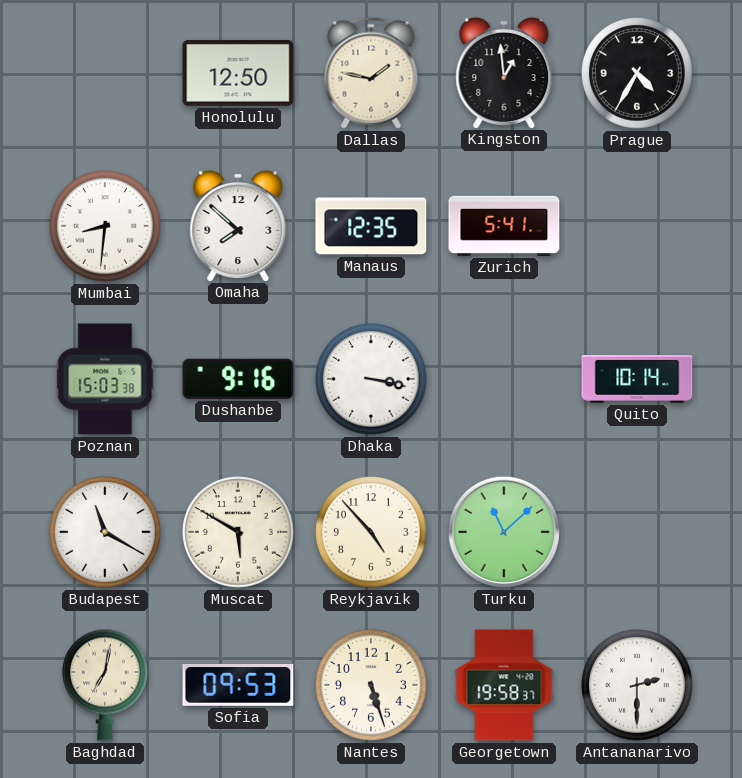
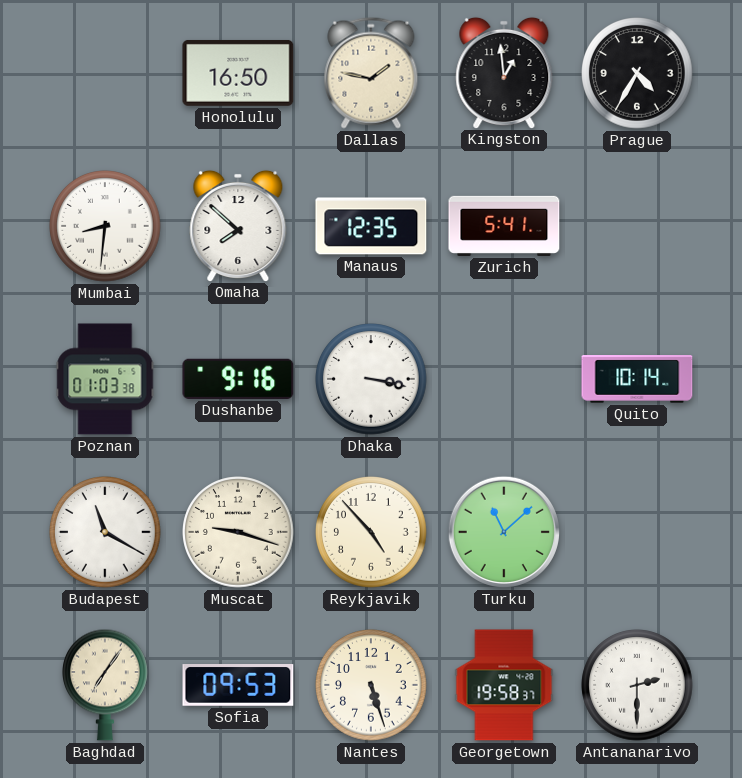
Honolulu: 12:50 -> 16:50 (238, 73)
Poznan: 15:03 -> 01:03 (105, 379)
Muscat: 5:50 -> 9:18 (238, 532)
Baghdad: 7:02 -> 7:06 (106, 685)
